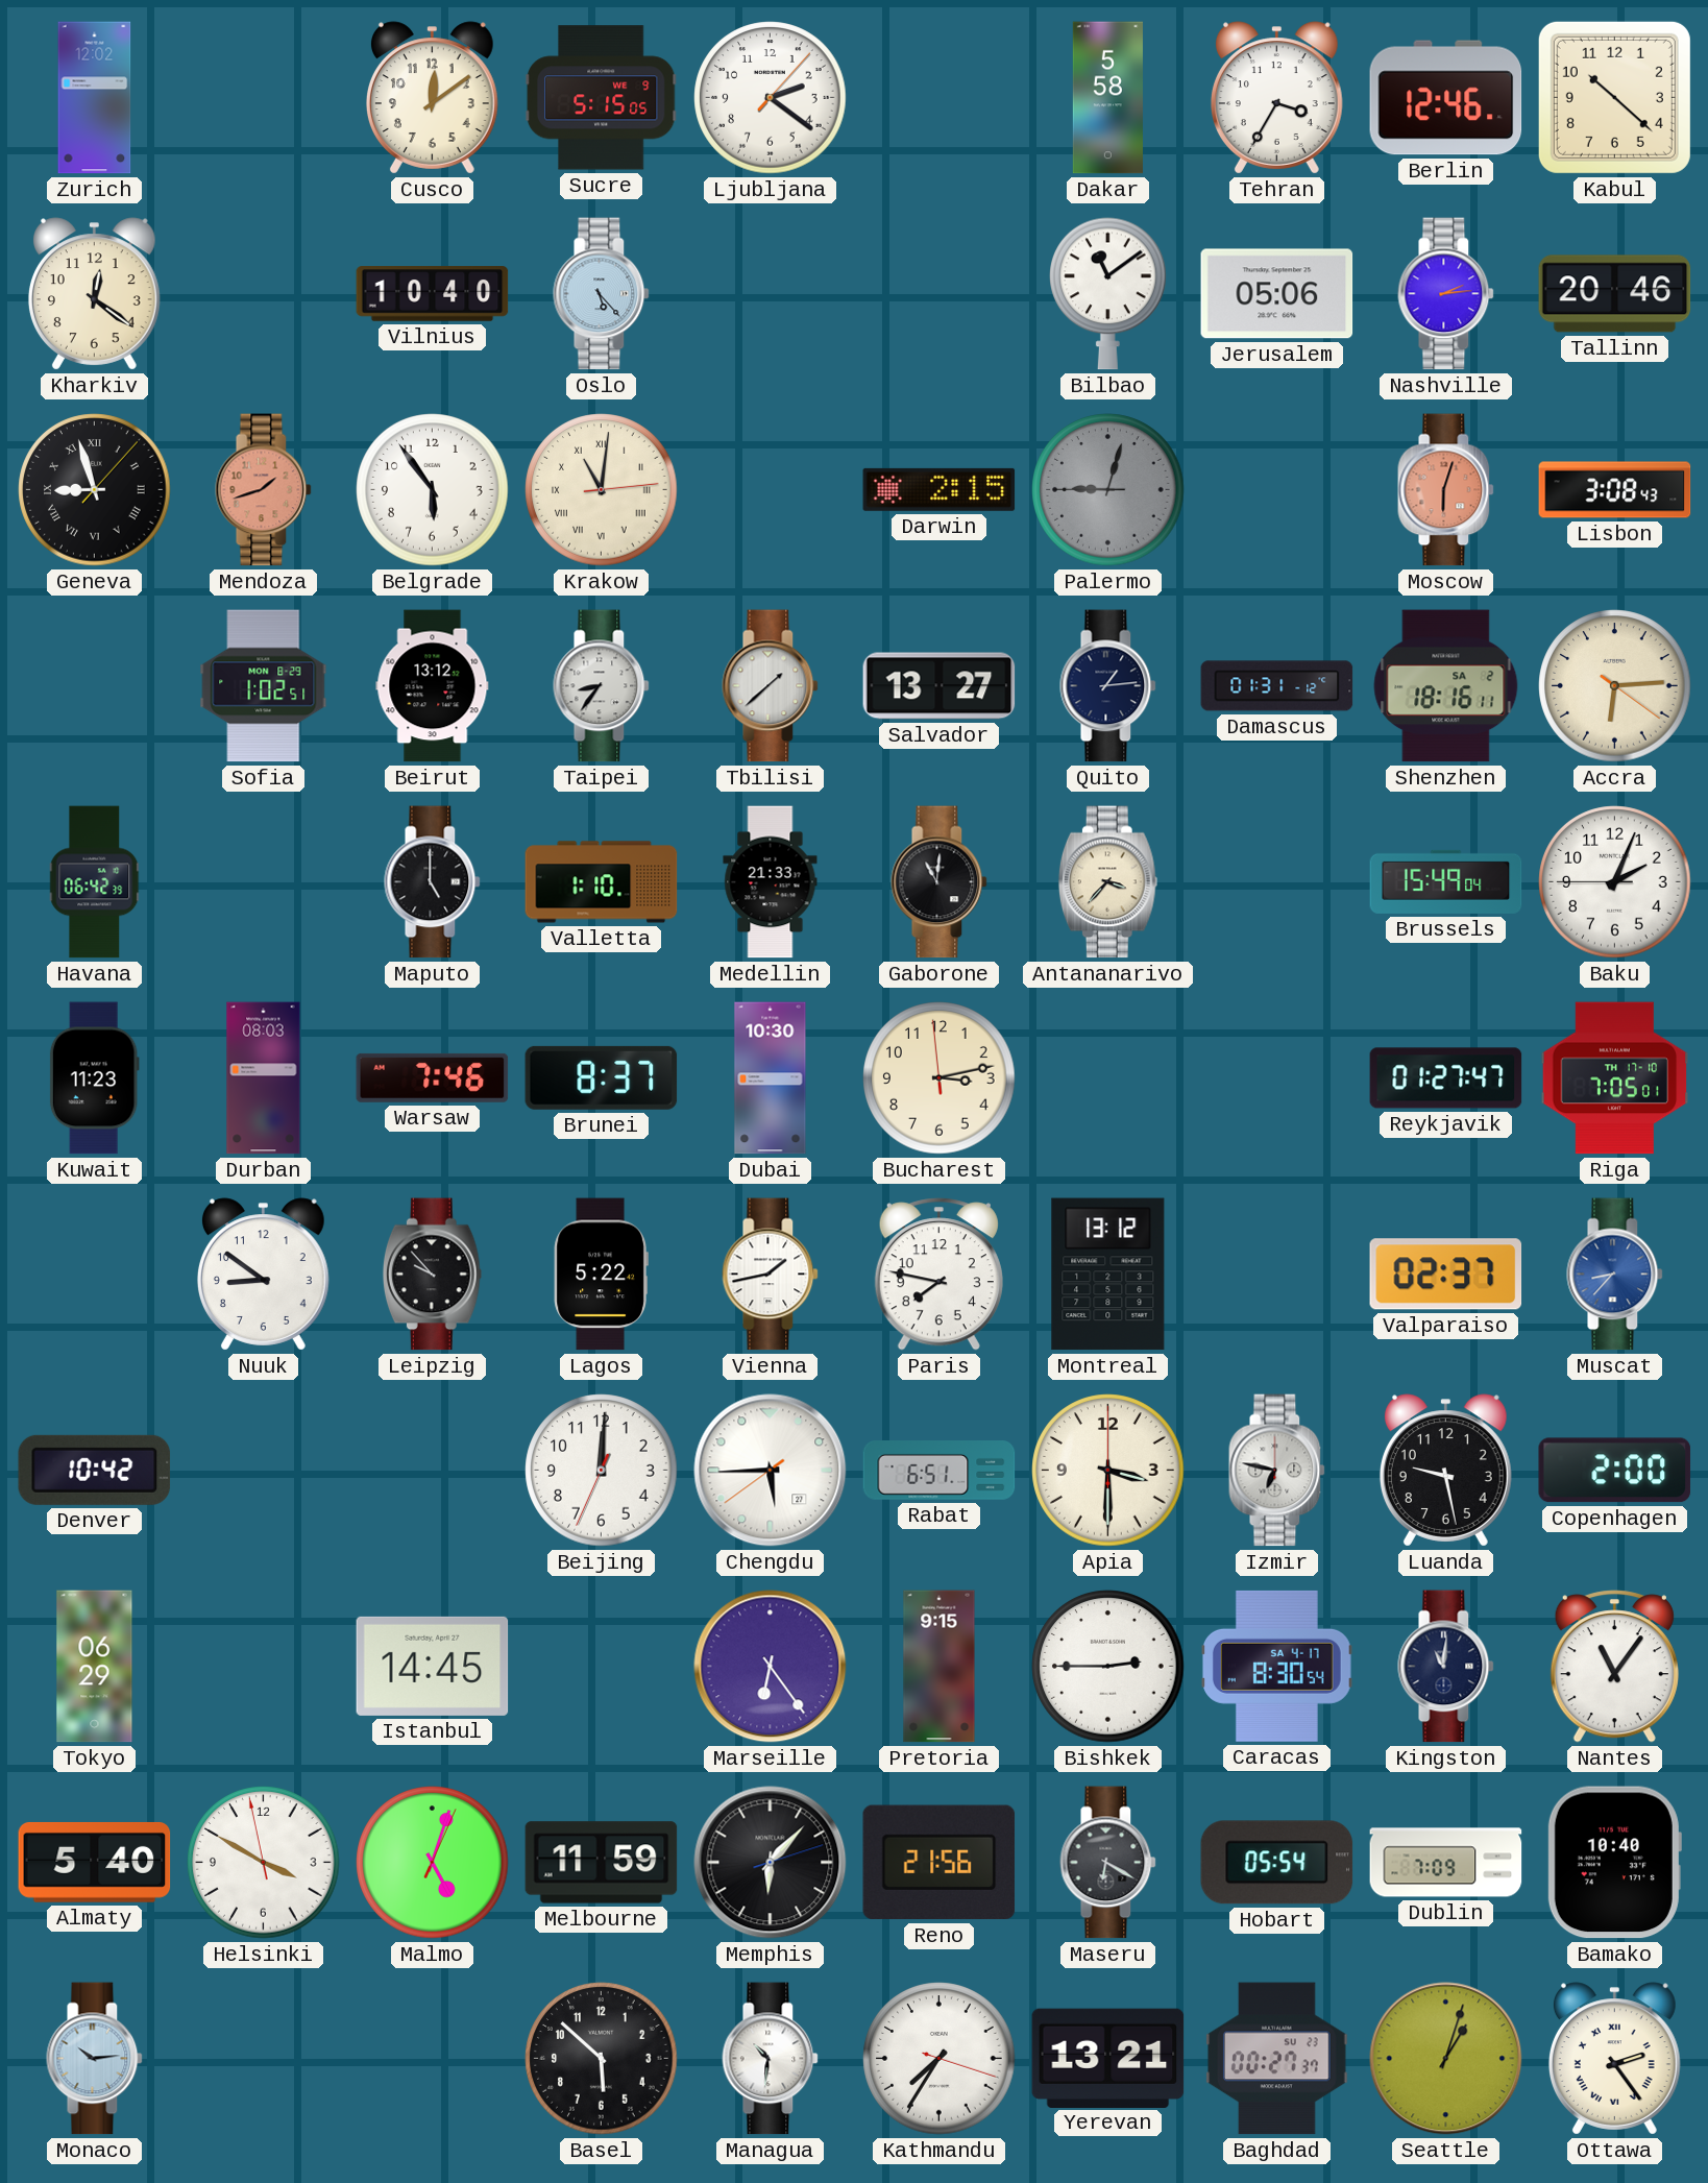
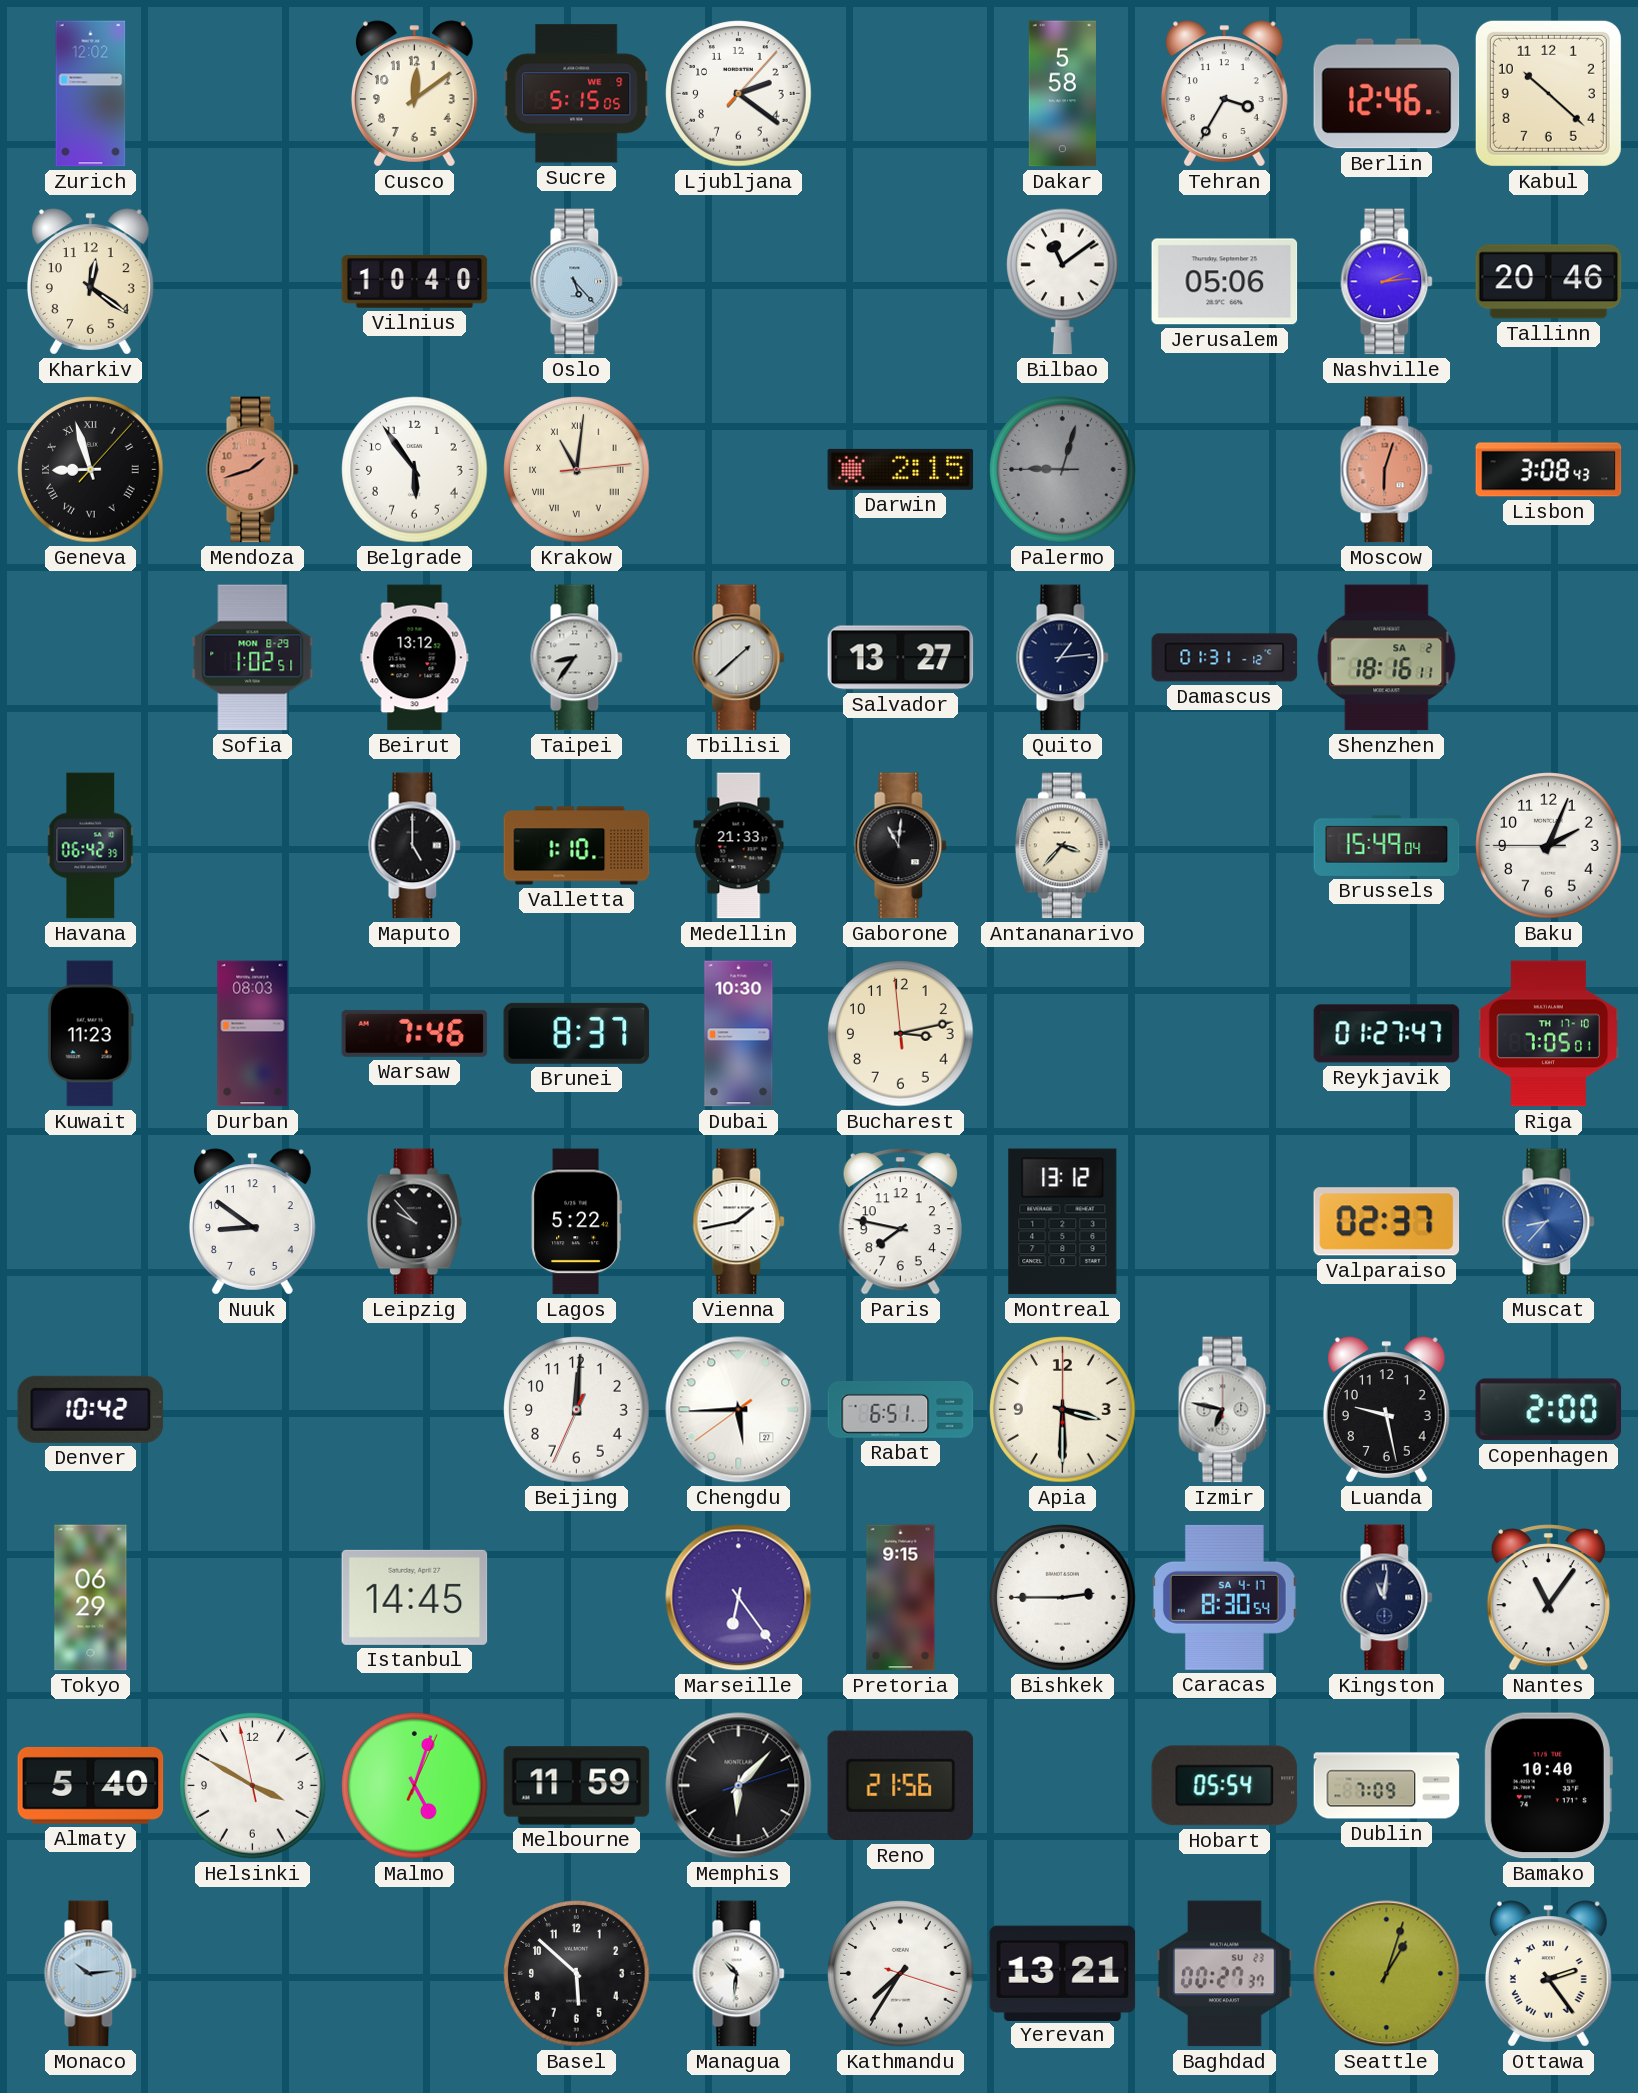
Accra: 6:14 -> none (1615, 686)
Maseru: 6:20 -> none (1108, 1863)
